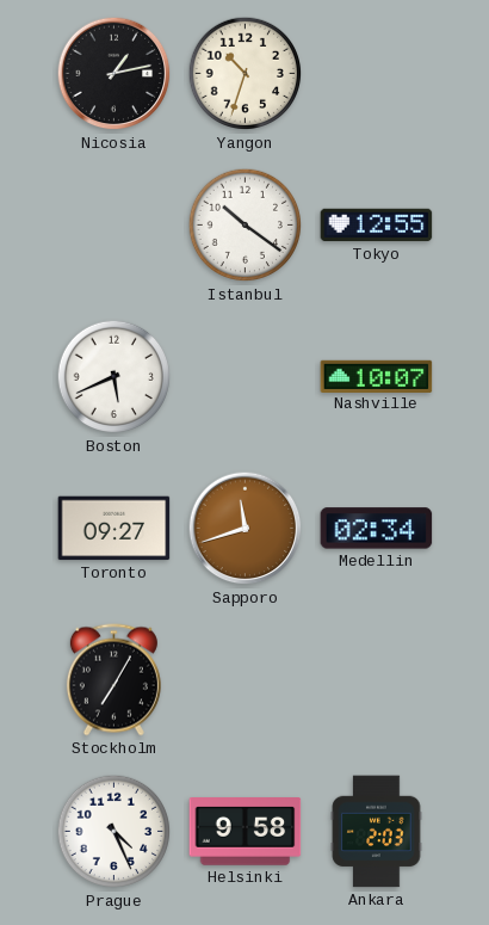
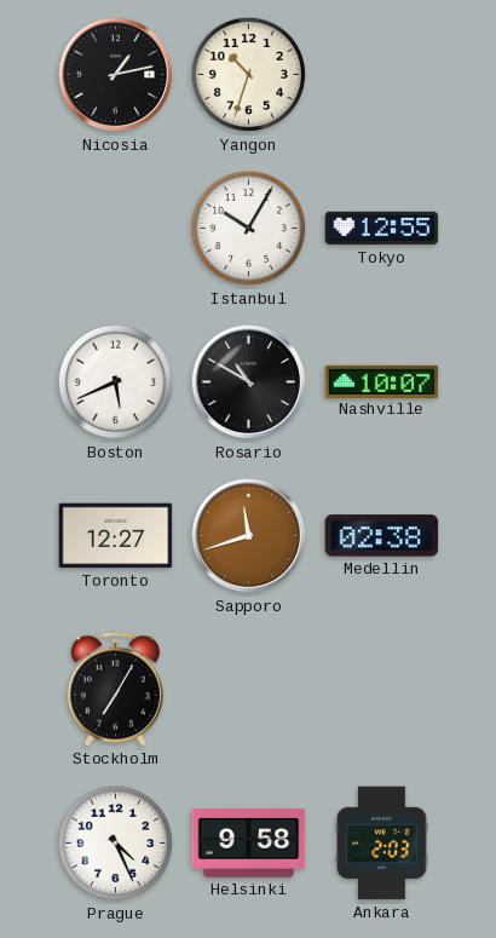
Istanbul: 10:21 -> 10:05 (249, 229)
Rosario: none -> 10:50 (249, 382)
Toronto: 09:27 -> 12:27 (116, 536)
Medellin: 02:34 -> 02:38 (382, 536)
